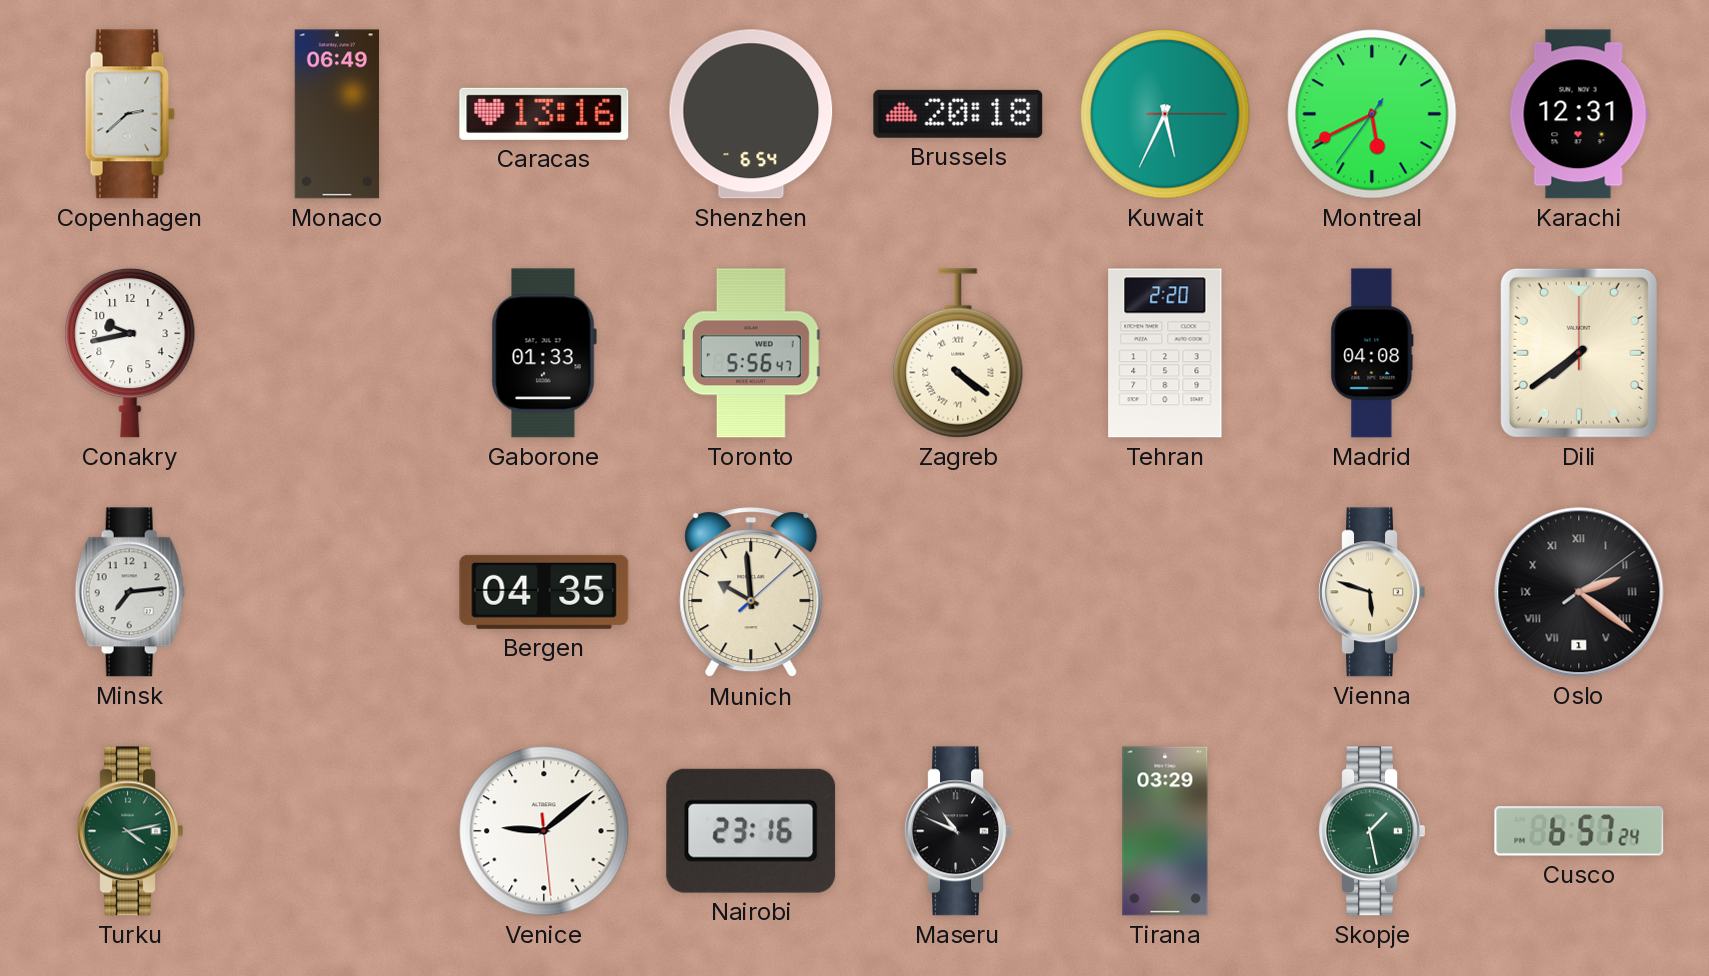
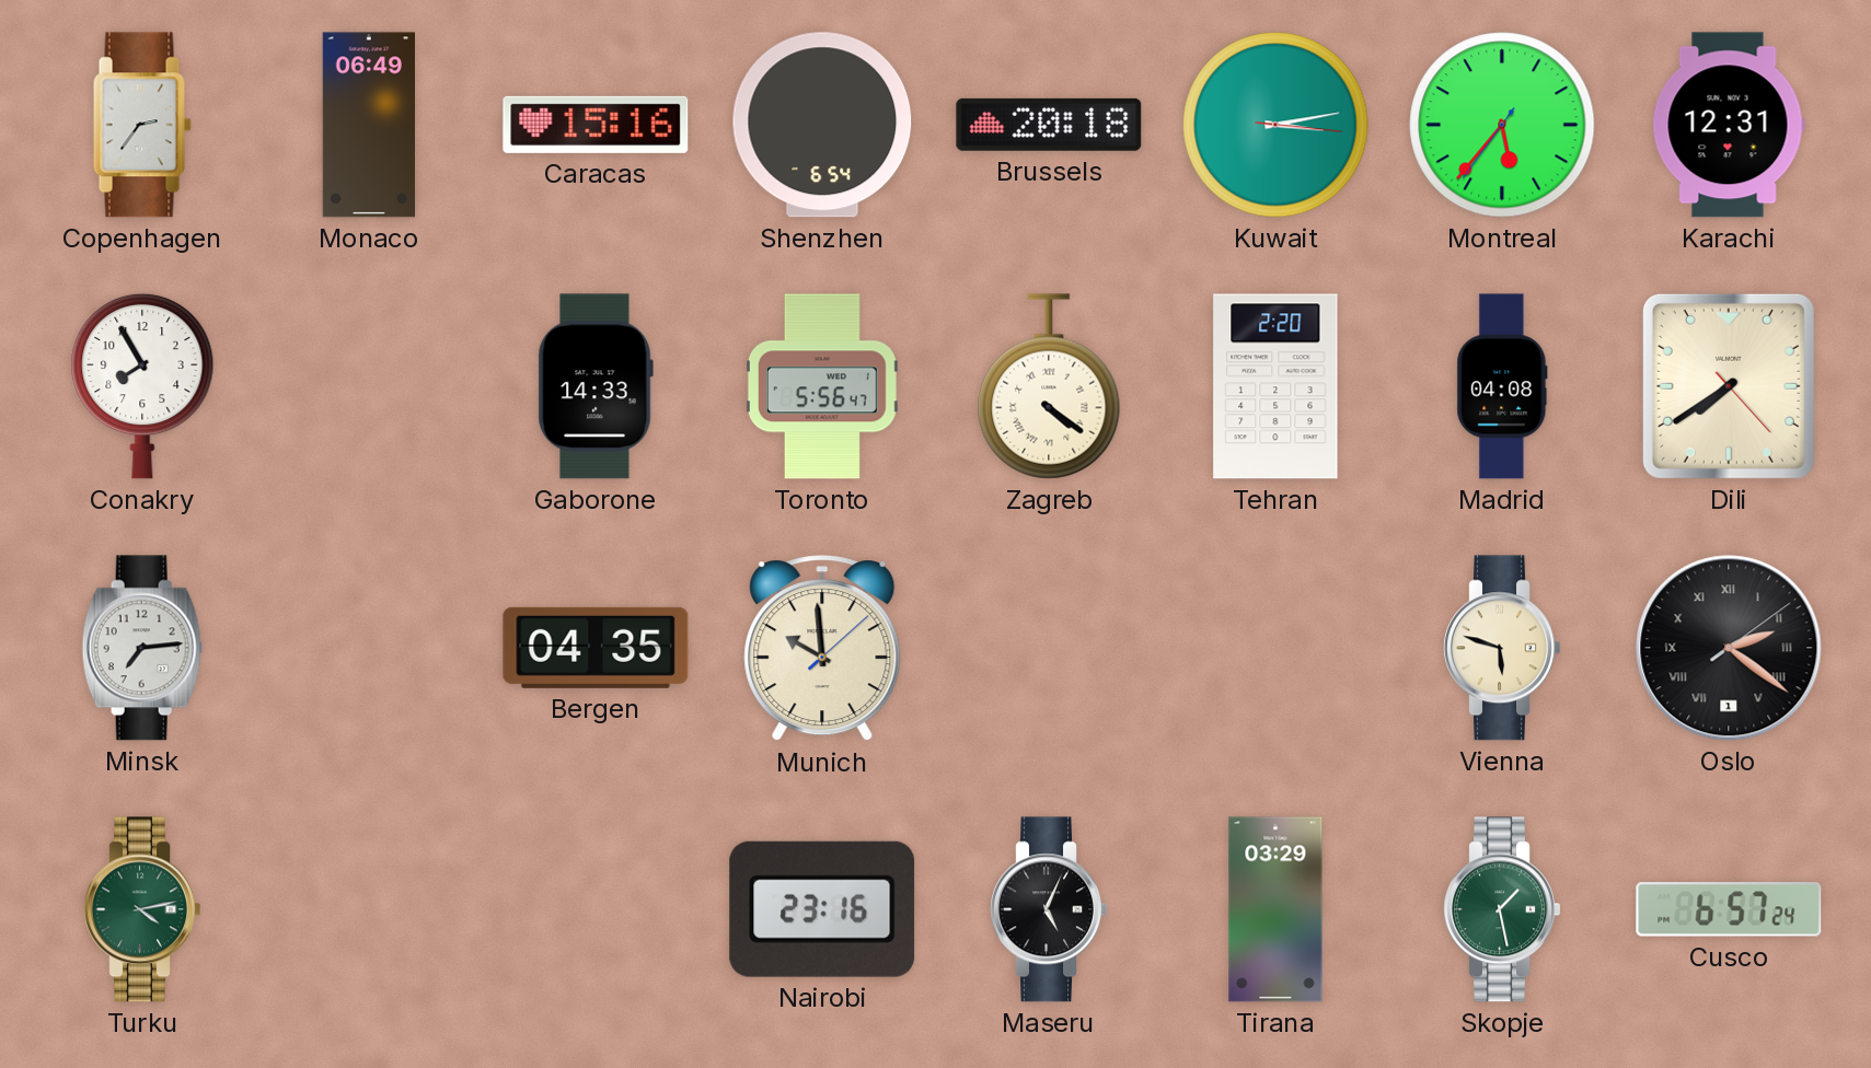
Copenhagen: 2:38 -> 2:36 (142, 125)
Caracas: 13:16 -> 15:16 (596, 125)
Kuwait: 5:34 -> 3:13 (1275, 125)
Montreal: 5:40 -> 5:36 (1502, 125)
Conakry: 9:43 -> 7:55 (142, 386)
Gaborone: 01:33 -> 14:33 (596, 386)
Dili: 7:39:00 -> 7:39:23 (1729, 386)
Venice: 9:08 -> none (544, 831)
Maseru: 10:49 -> 5:04 (1049, 909)
